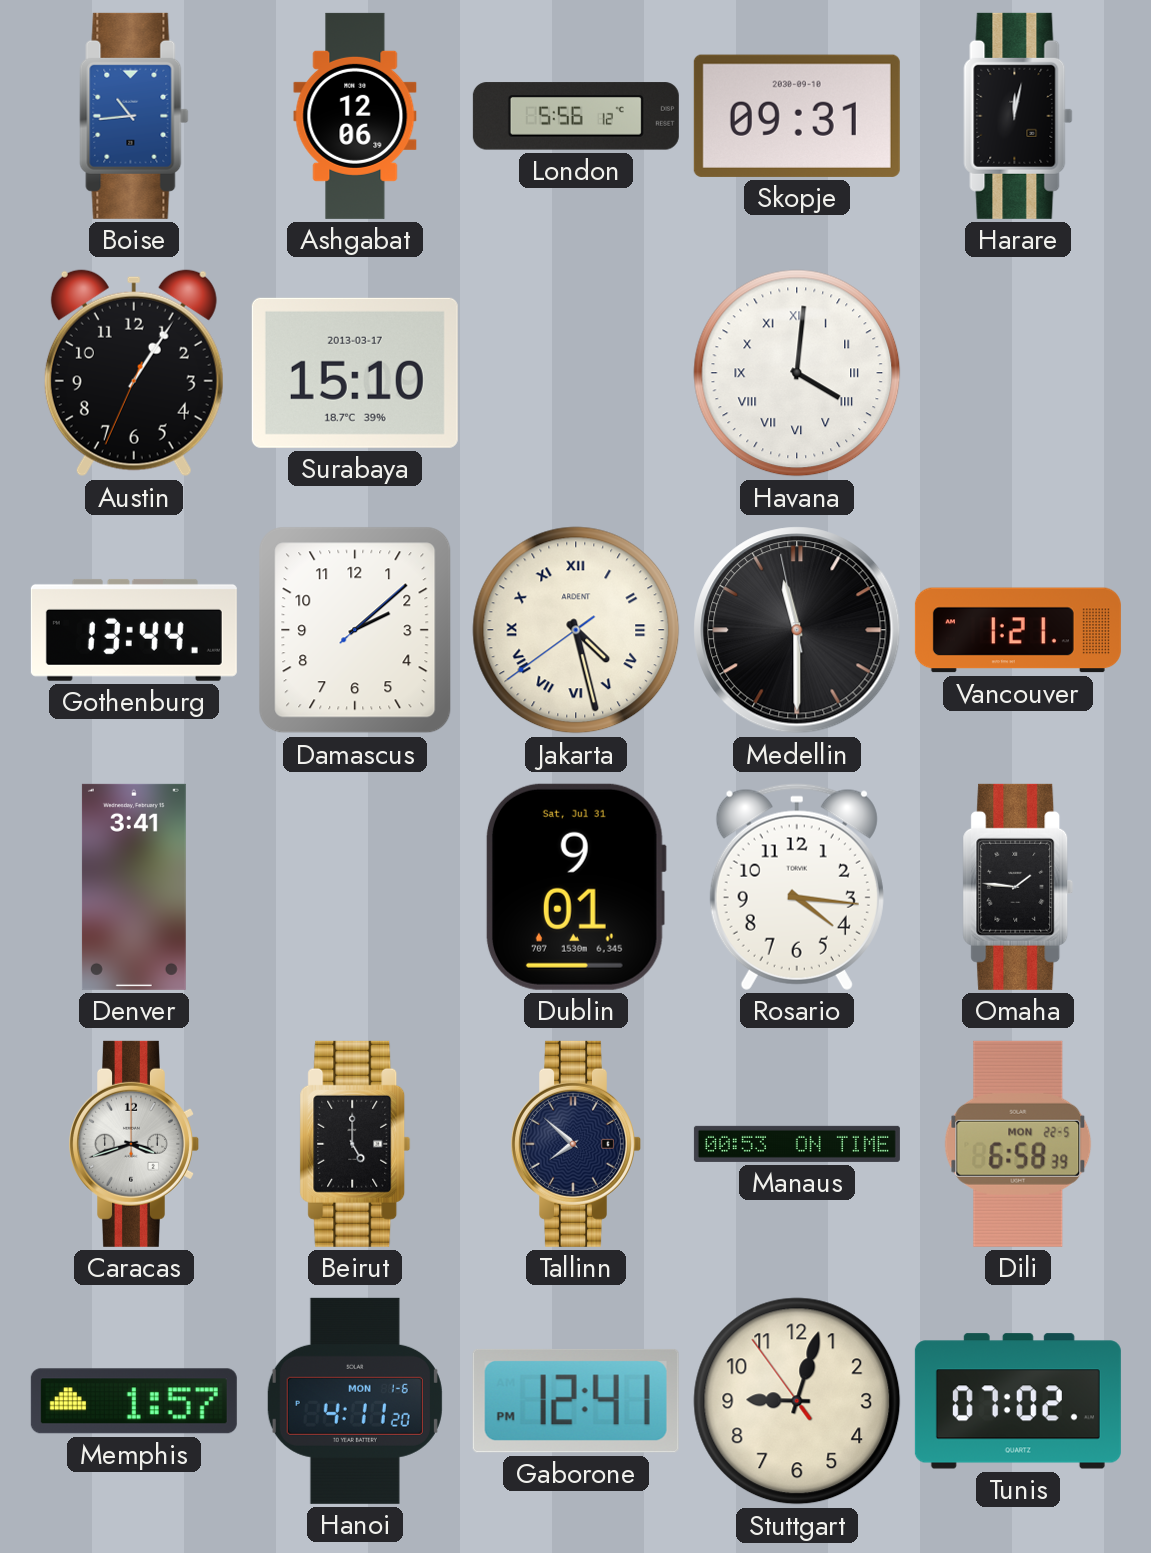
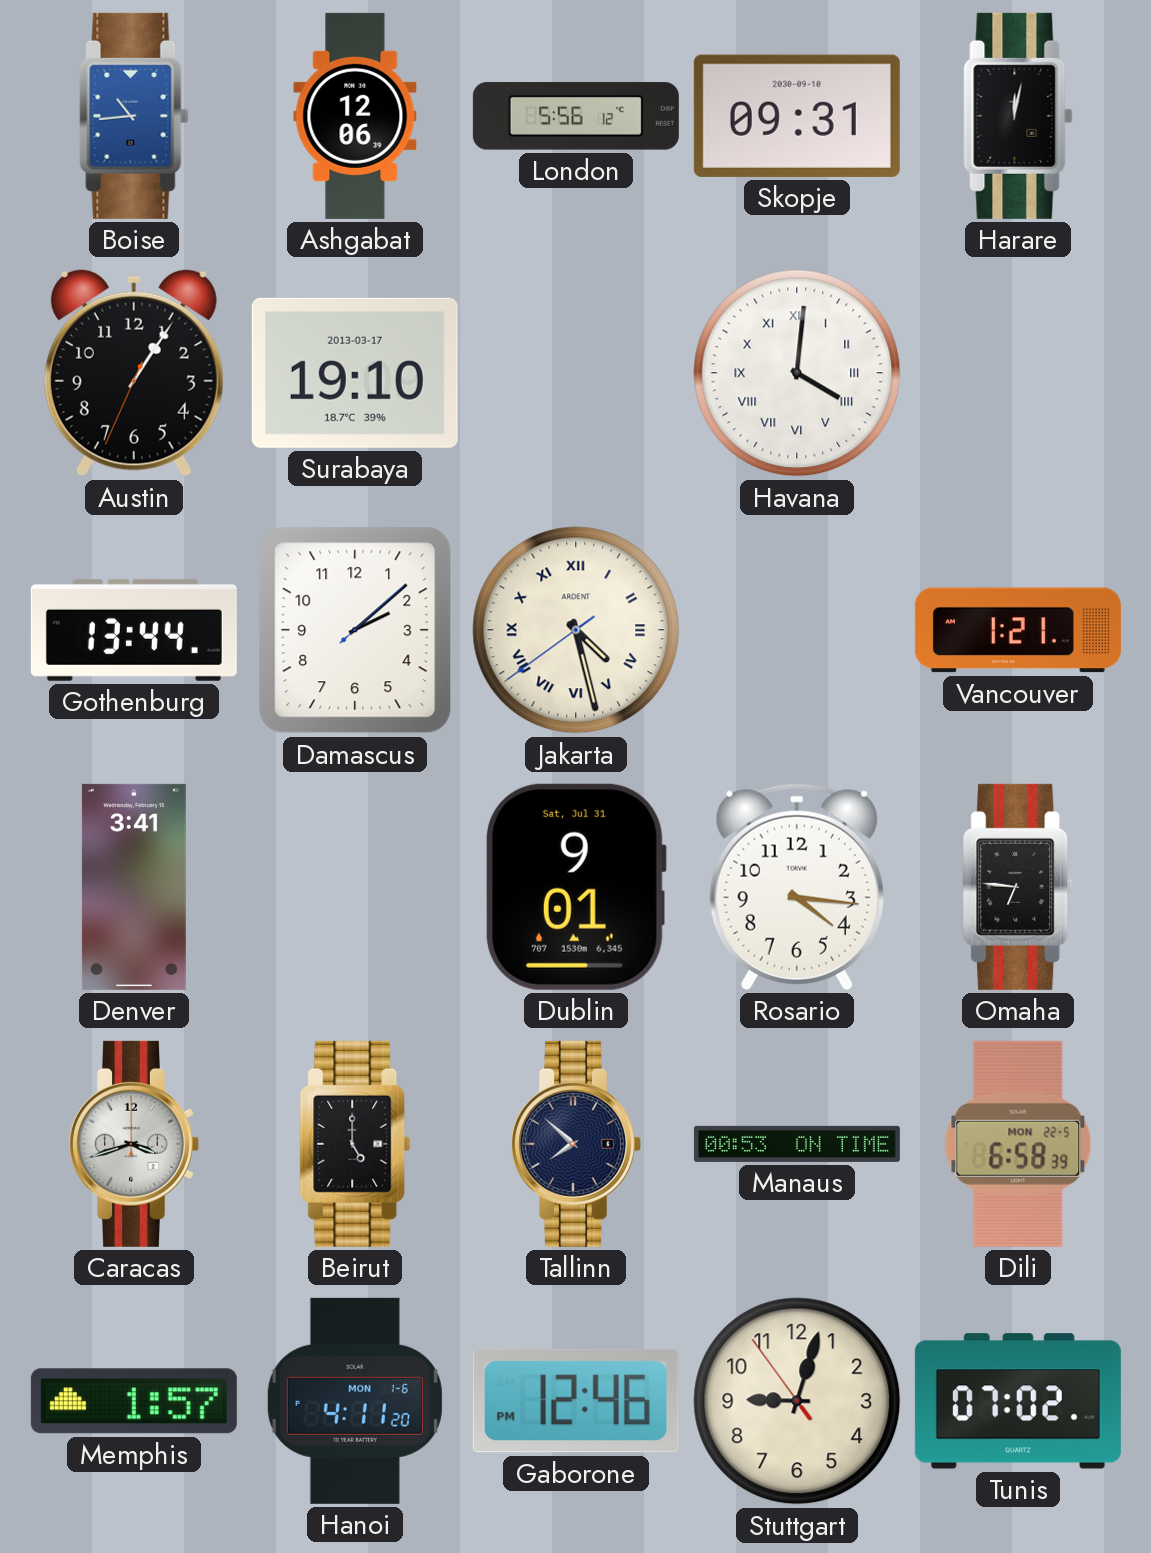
Surabaya: 15:10 -> 19:10 (355, 373)
Medellin: 11:29 -> none (797, 630)
Omaha: 1:46 -> 6:46 (1018, 887)
Gaborone: 12:41 -> 12:46 (576, 1401)
